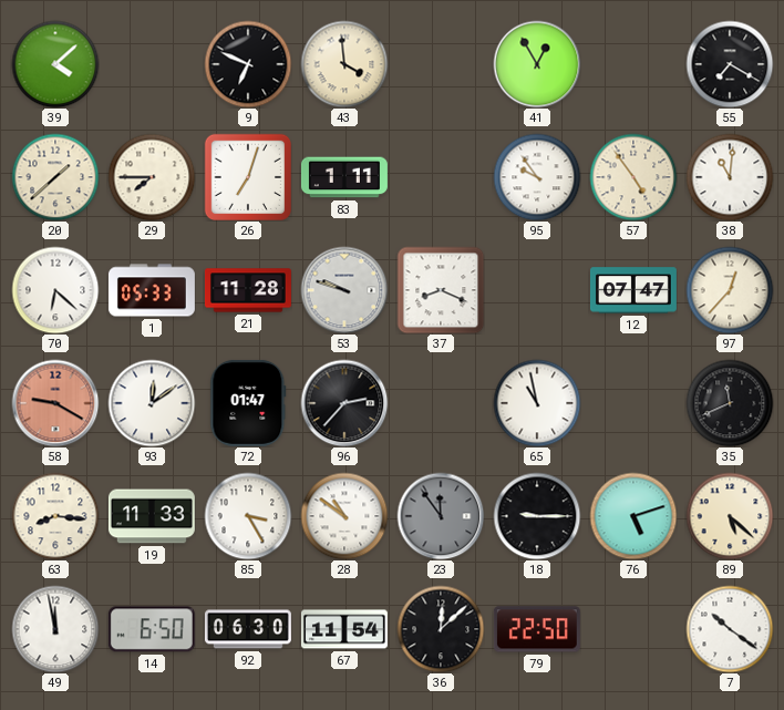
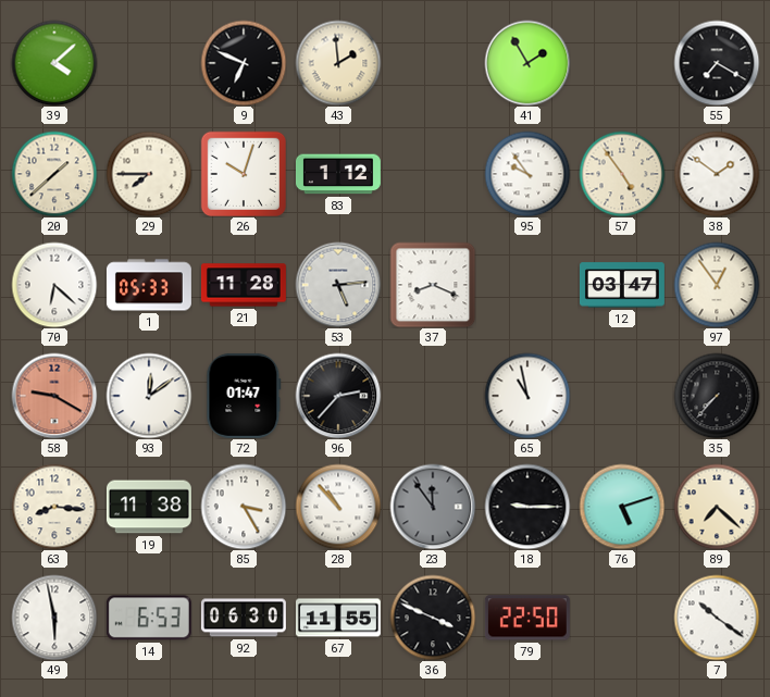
43: 3:59 -> 1:59 (338, 63)
41: 12:55 -> 1:55 (527, 63)
26: 7:03 -> 10:03 (243, 173)
83: 1:11 -> 1:12 (338, 174)
38: 11:01 -> 1:51 (717, 174)
53: 9:48 -> 5:14 (338, 285)
12: 07:47 -> 03:47 (622, 285)
97: 12:37 -> 12:54 (717, 285)
35: 11:41 -> 7:37 (717, 396)
19: 11:33 -> 11:38 (149, 507)
28: 10:51 -> 10:53 (338, 507)
89: 5:22 -> 7:22 (717, 507)
49: 11:58 -> 5:58 (54, 618)
14: 6:50 -> 6:53 (149, 618)
67: 11:54 -> 11:55 (338, 618)
36: 12:08 -> 3:49 (433, 618)
